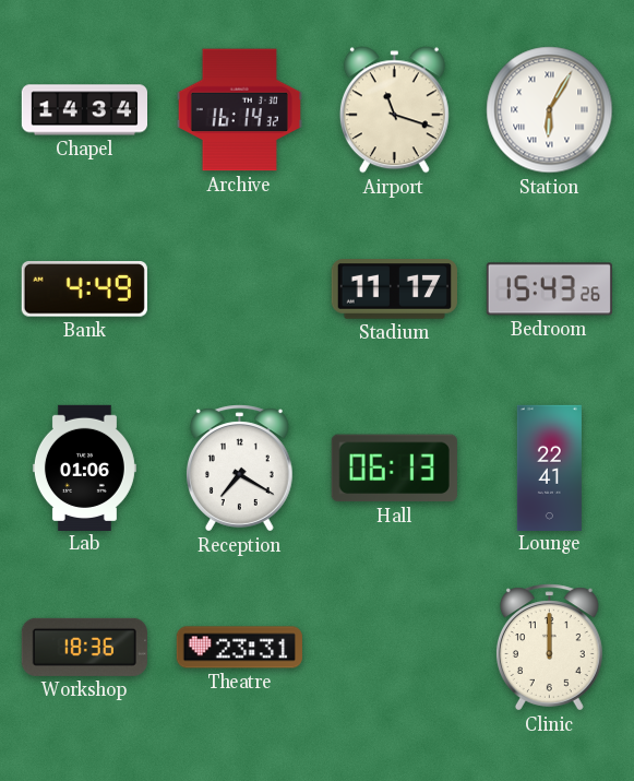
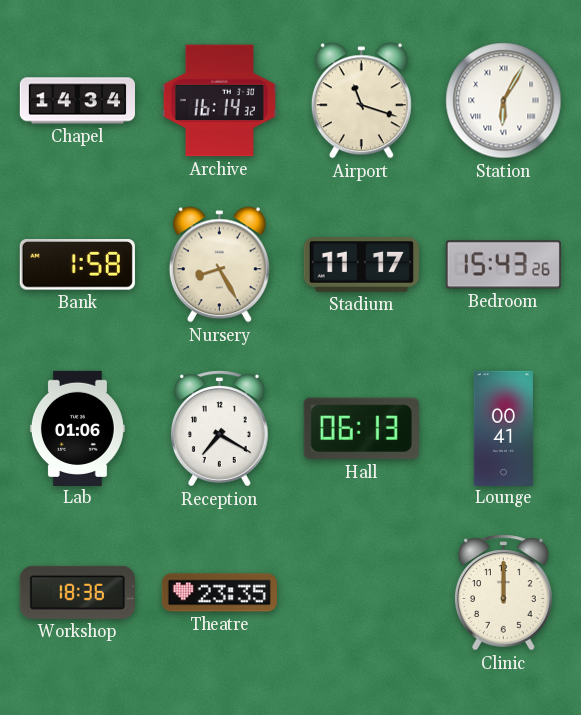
Bank: 4:49 -> 1:58 (77, 265)
Nursery: none -> 8:25 (219, 265)
Lounge: 22:41 -> 00:41 (503, 428)
Theatre: 23:31 -> 23:35 (219, 593)
